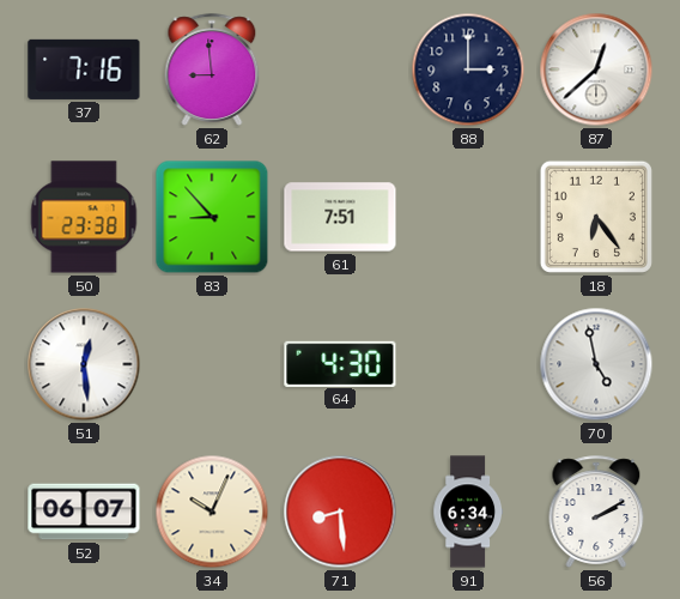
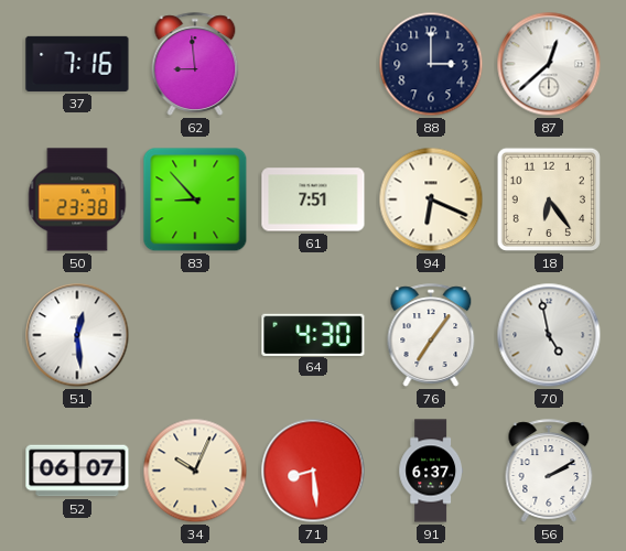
94: none -> 6:19 (431, 199)
76: none -> 7:06 (431, 335)
91: 6:34 -> 6:37 (430, 471)
